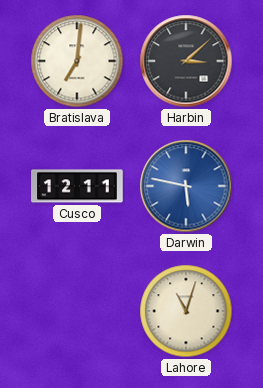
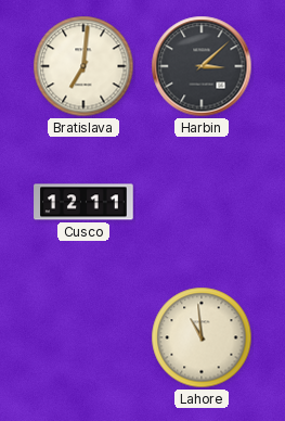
Darwin: 5:47 -> none (186, 186)
Lahore: 11:03 -> 10:59 (202, 337)
